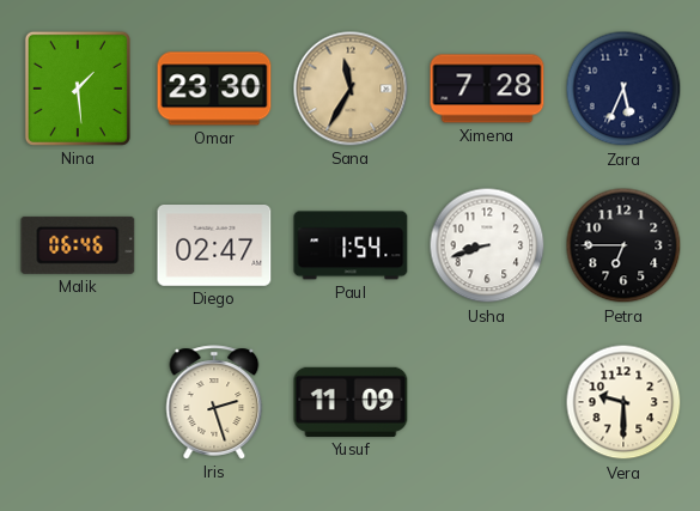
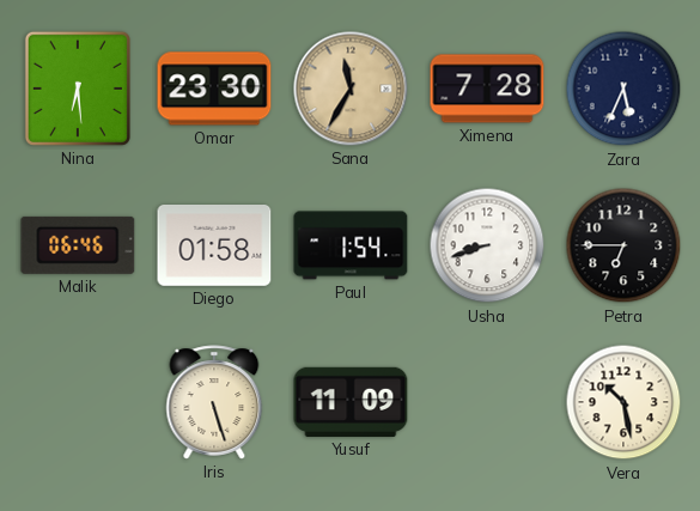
Nina: 1:29 -> 6:29 (78, 89)
Diego: 02:47 -> 01:58 (214, 247)
Iris: 2:27 -> 5:27 (214, 402)
Vera: 9:30 -> 10:28 (623, 402)
